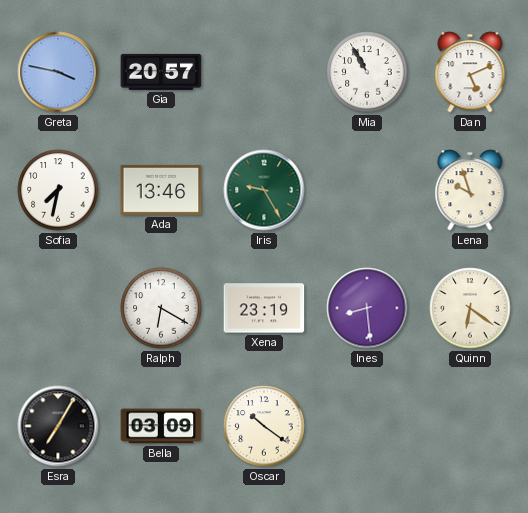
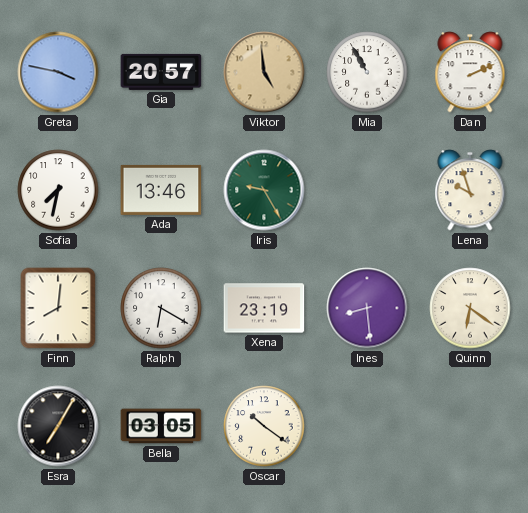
Viktor: none -> 4:59 (264, 72)
Dan: 5:11 -> 2:11 (470, 72)
Finn: none -> 8:01 (58, 308)
Bella: 03:09 -> 03:05 (161, 426)
